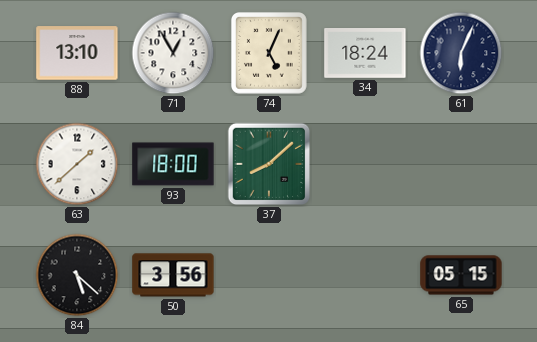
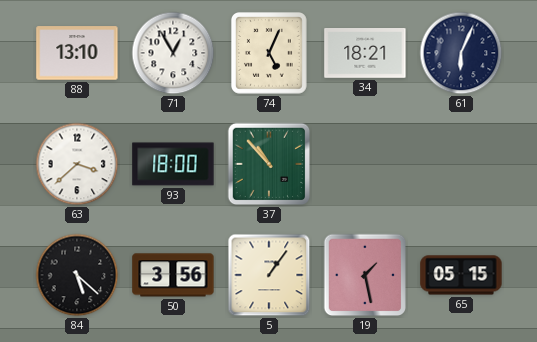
34: 18:24 -> 18:21 (365, 54)
63: 1:38 -> 3:38 (77, 164)
37: 8:08 -> 10:53 (269, 164)
5: none -> 1:06 (269, 275)
19: none -> 1:28 (365, 275)
